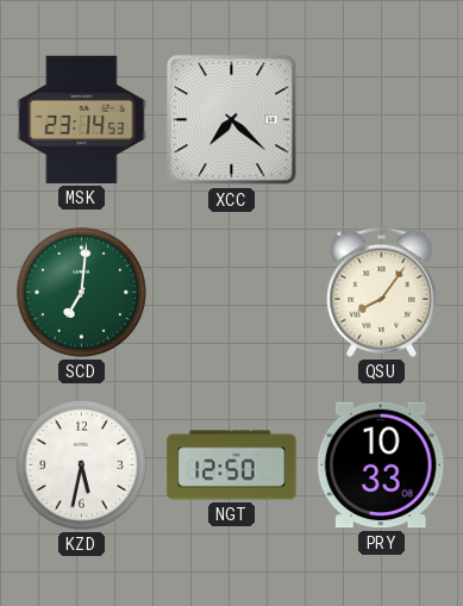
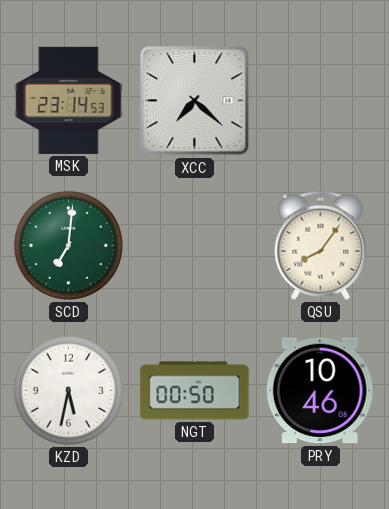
NGT: 12:50 -> 00:50 (195, 391)
PRY: 10:33 -> 10:46 (320, 391)
